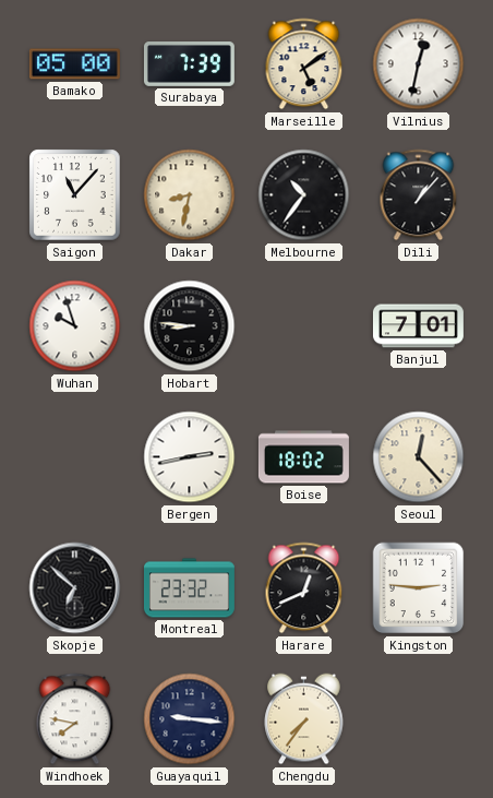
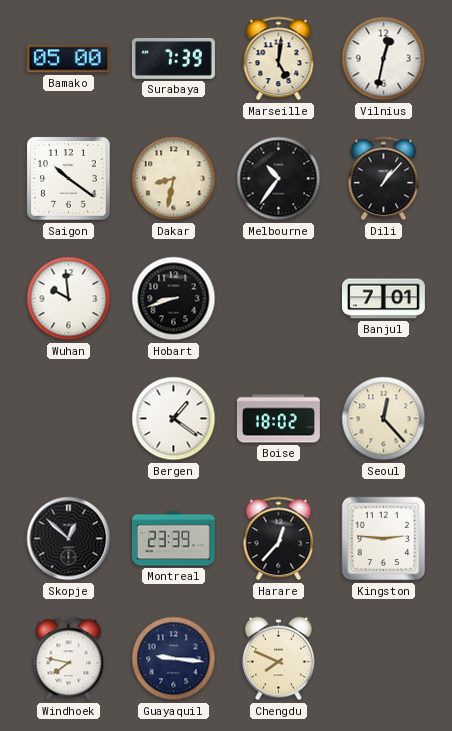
Marseille: 5:09 -> 5:01 (279, 59)
Saigon: 11:07 -> 10:21 (69, 179)
Wuhan: 9:57 -> 9:59 (69, 299)
Hobart: 8:46 -> 8:42 (174, 299)
Bergen: 2:43 -> 1:21 (174, 419)
Skopje: 6:52 -> 12:52 (69, 539)
Montreal: 23:32 -> 23:39 (173, 539)
Harare: 12:41 -> 12:37 (279, 539)
Chengdu: 7:36 -> 7:49 (279, 659)
